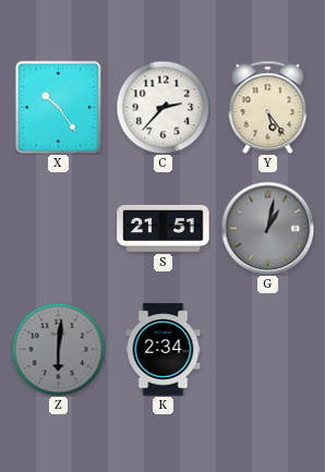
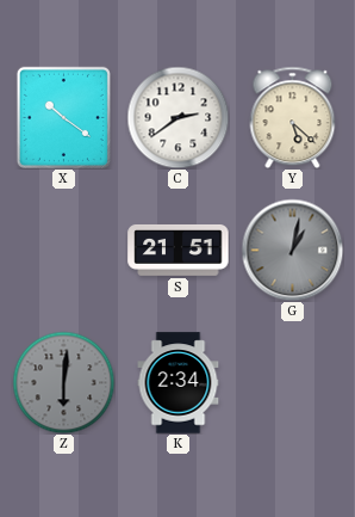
X: 10:24 -> 10:21 (63, 117)
C: 2:37 -> 2:39 (177, 117)
Y: 5:24 -> 5:22 (293, 117)
